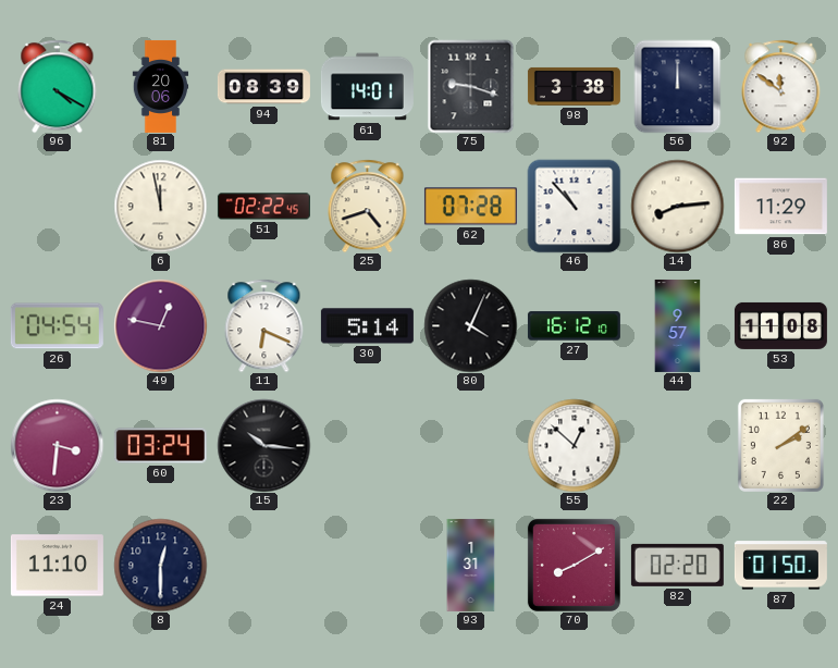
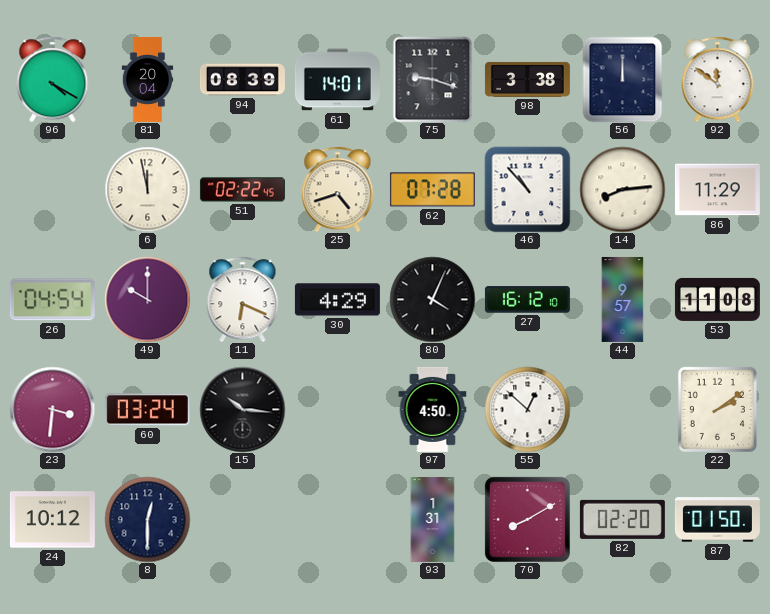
81: 20:06 -> 20:04 (148, 79)
49: 12:47 -> 10:00 (147, 299)
30: 5:14 -> 4:29 (337, 300)
97: none -> 4:50 (433, 409)
24: 11:10 -> 10:12 (52, 520)
